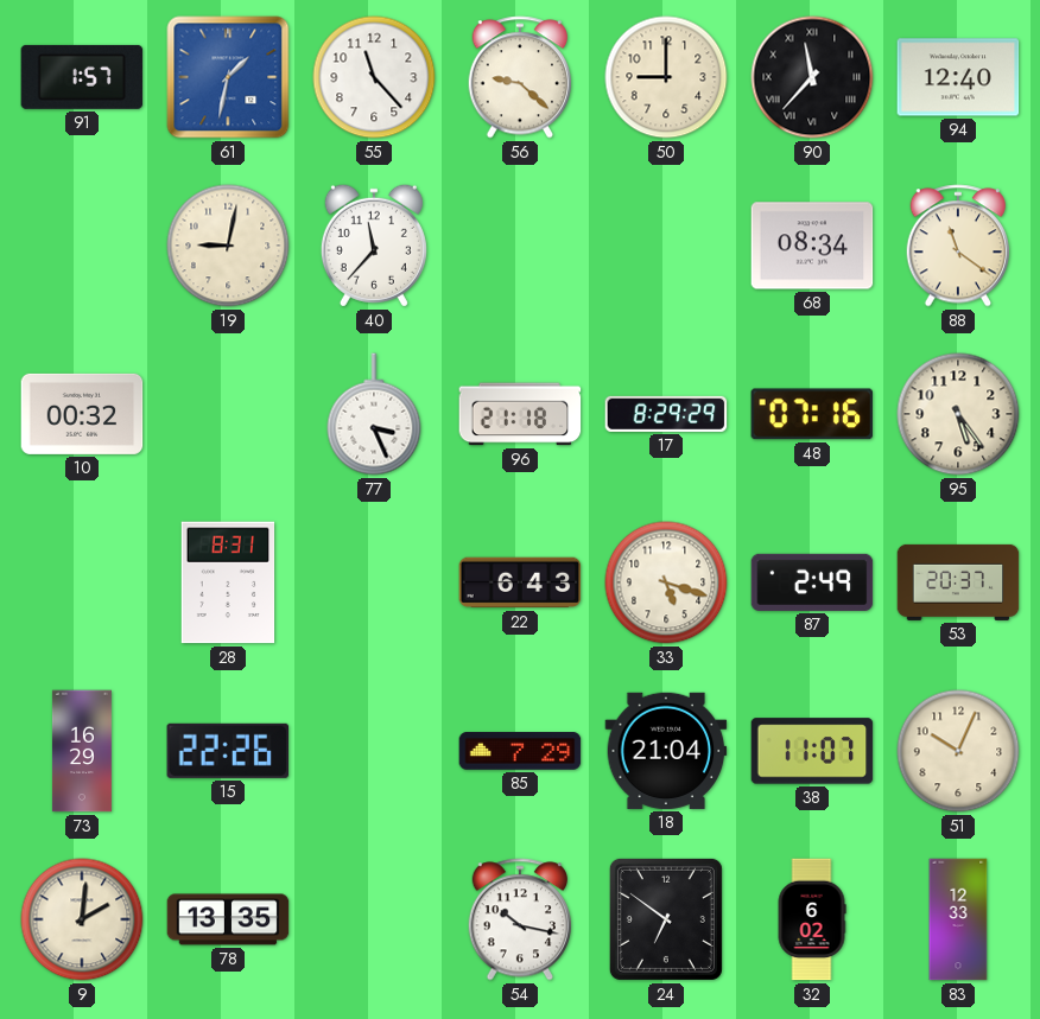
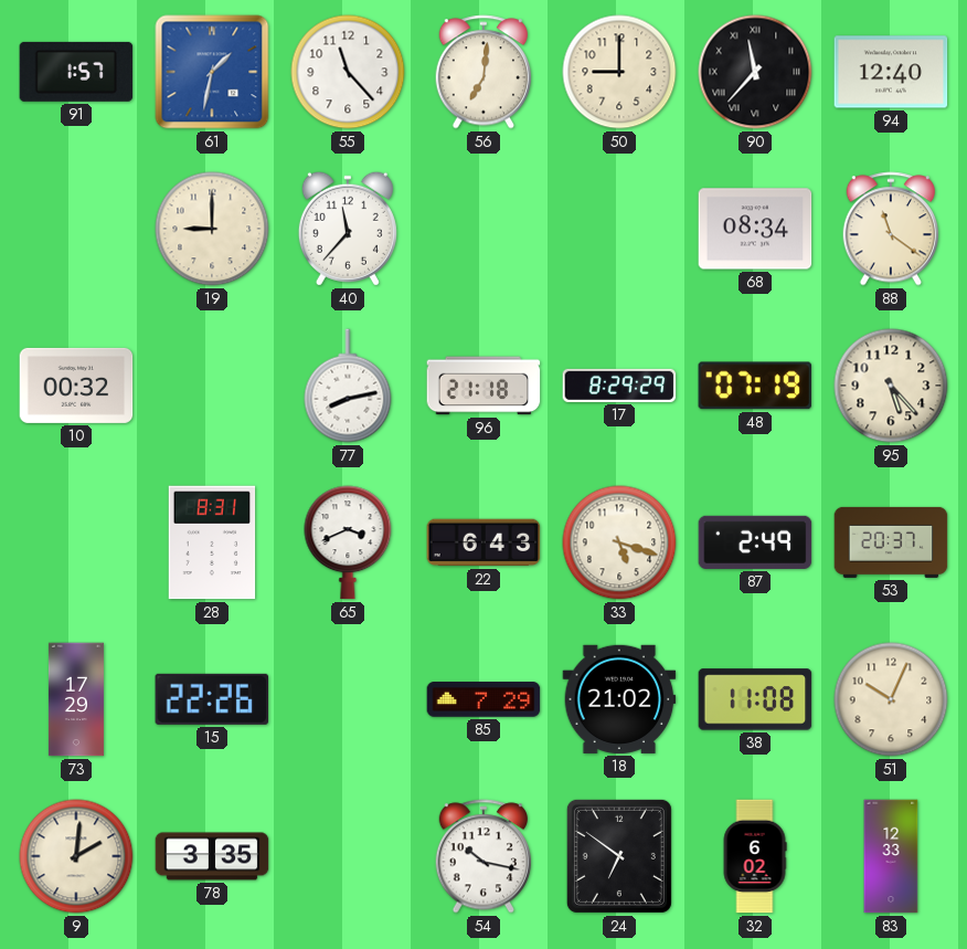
56: 9:22 -> 7:01 (483, 72)
19: 9:02 -> 9:00 (212, 229)
77: 3:26 -> 8:13 (348, 386)
48: 07:16 -> 07:19 (755, 386)
95: 5:24 -> 5:23 (891, 386)
65: none -> 3:41 (348, 542)
73: 16:29 -> 17:29 (76, 699)
18: 21:04 -> 21:02 (619, 699)
38: 11:07 -> 11:08 (755, 699)
78: 13:35 -> 3:35 (212, 856)
